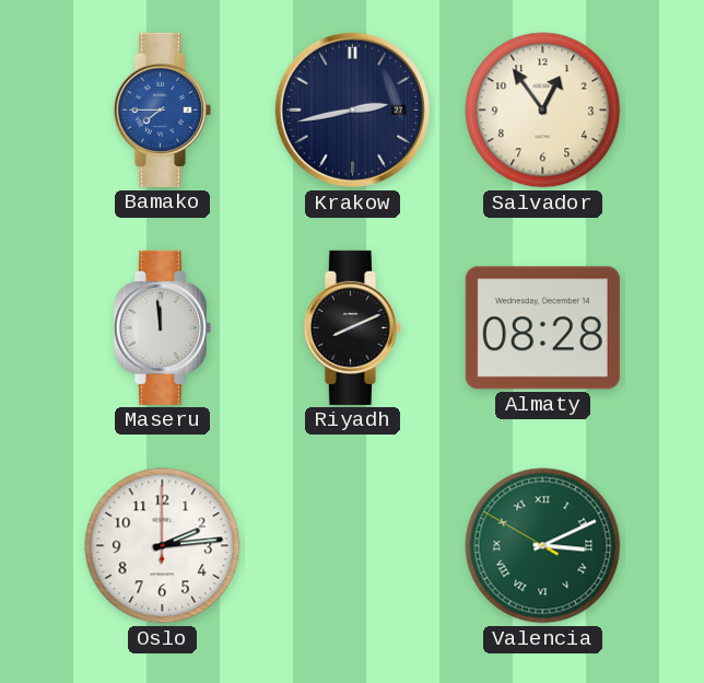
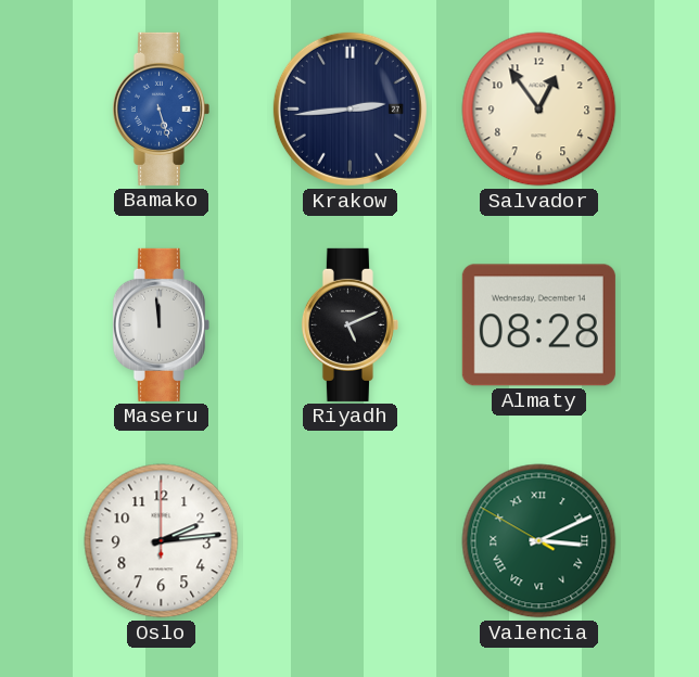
Bamako: 7:45 -> 5:27 (161, 108)
Krakow: 2:43 -> 2:44 (349, 108)
Riyadh: 8:11 -> 5:11 (349, 324)
